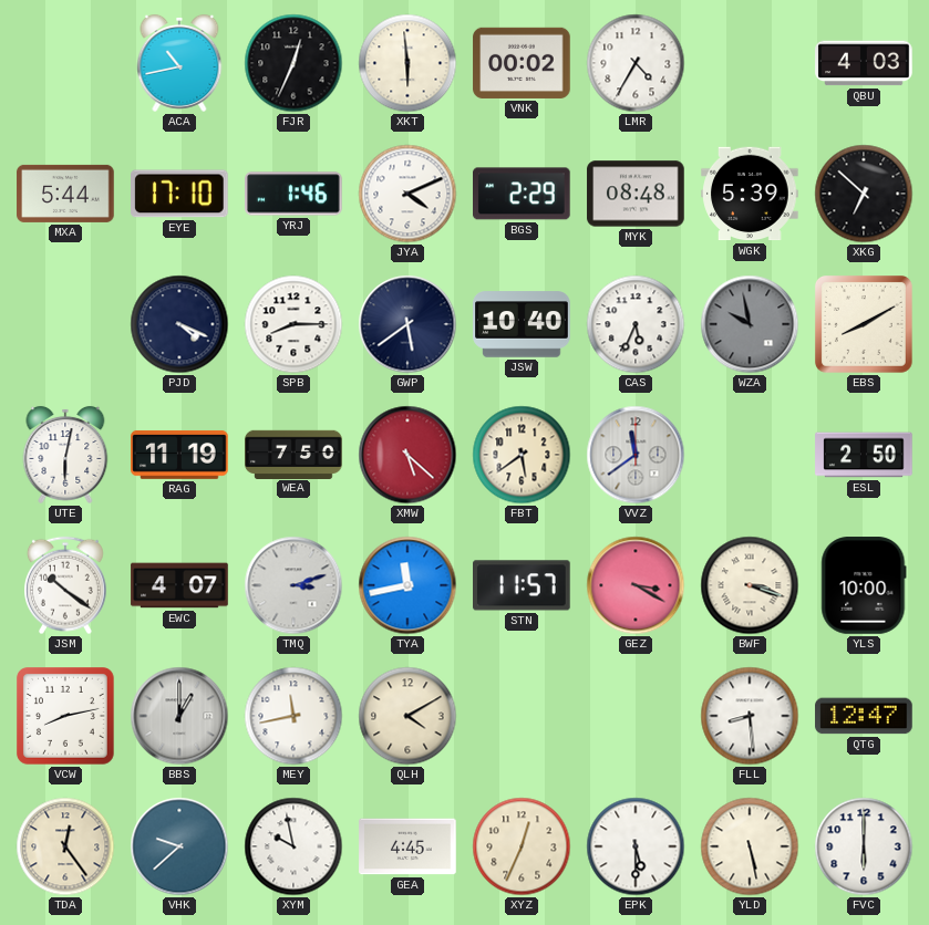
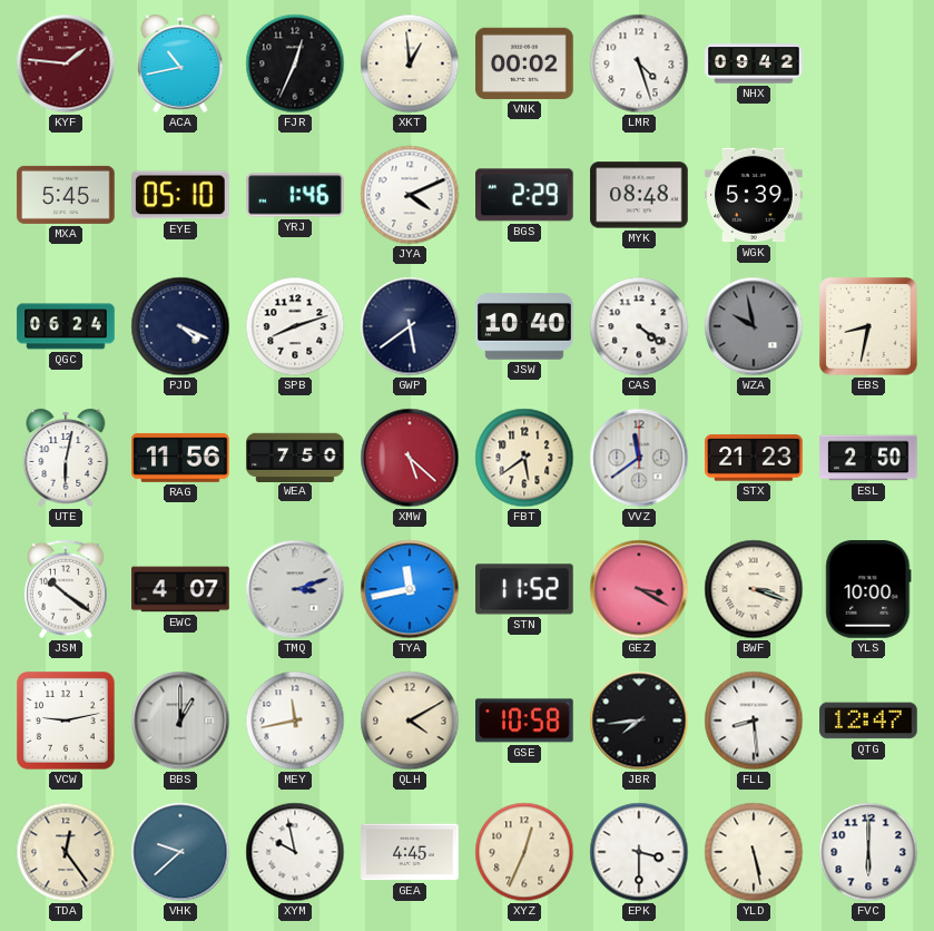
KYF: none -> 1:46 (66, 63)
XKT: 5:59 -> 12:59 (410, 63)
LMR: 4:35 -> 4:27 (639, 63)
NHX: none -> 09:42 (754, 63)
QBU: 4:03 -> none (864, 63)
MXA: 5:44 -> 5:45 (66, 195)
EYE: 17:10 -> 05:10 (181, 195)
XKG: 6:52 -> none (864, 194)
QGC: none -> 06:24 (66, 326)
SPB: 8:15 -> 8:12 (295, 326)
CAS: 5:34 -> 4:21 (639, 326)
EBS: 8:10 -> 8:32 (869, 327)
RAG: 11:19 -> 11:56 (180, 458)
STX: none -> 21:23 (754, 458)
STN: 11:57 -> 11:52 (525, 589)
VCW: 8:13 -> 9:13 (67, 722)
GSE: none -> 10:58 (525, 721)
JBR: none -> 7:44 (639, 721)
EPK: 5:30 -> 3:30 (639, 852)
